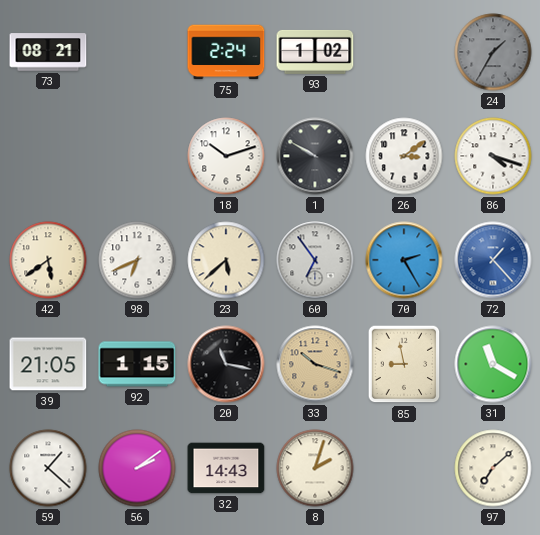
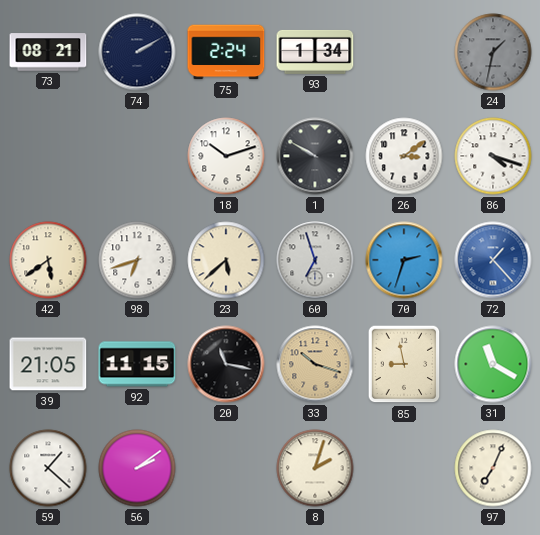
74: none -> 2:10 (137, 52)
93: 1:02 -> 1:34 (315, 52)
24: 1:35 -> 1:32 (493, 52)
98: 6:41 -> 6:42 (137, 260)
60: 6:54 -> 6:57 (315, 260)
70: 2:25 -> 2:33 (404, 260)
92: 1:15 -> 11:15 (137, 364)
32: 14:43 -> none (226, 468)
97: 7:08 -> 7:04 (493, 468)
